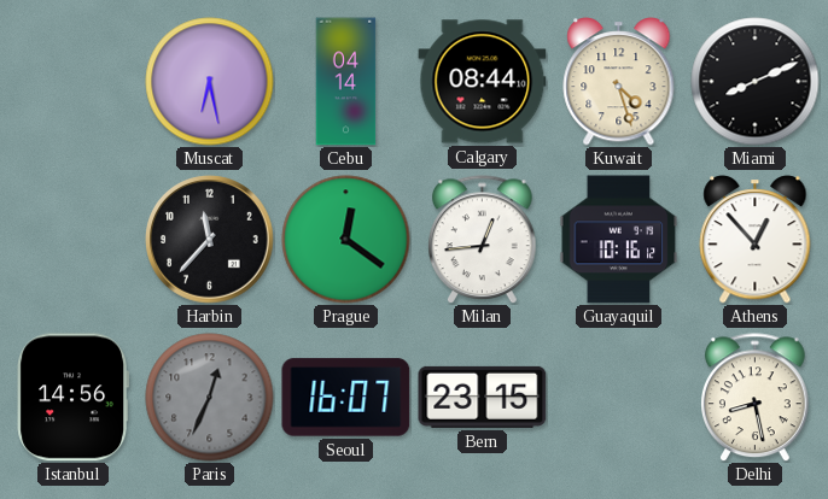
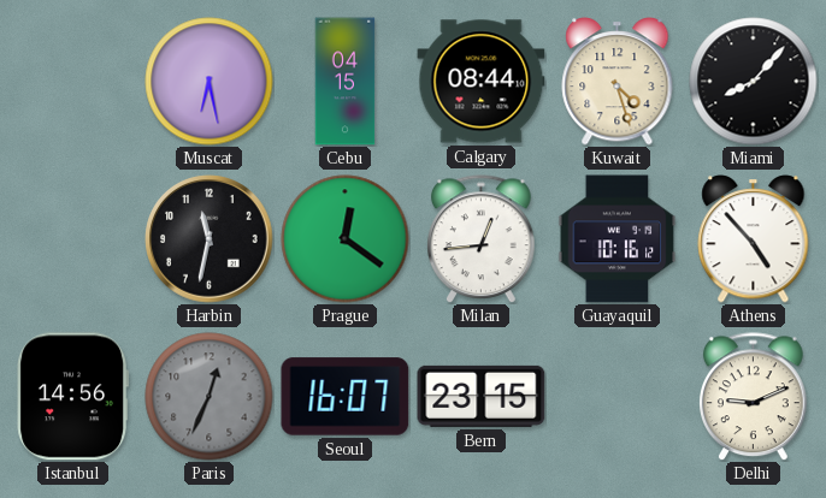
Cebu: 04:14 -> 04:15 (346, 82)
Miami: 8:11 -> 8:07 (754, 82)
Harbin: 11:37 -> 11:32 (210, 239)
Athens: 12:53 -> 4:53 (754, 239)
Delhi: 8:28 -> 9:11 (754, 397)
